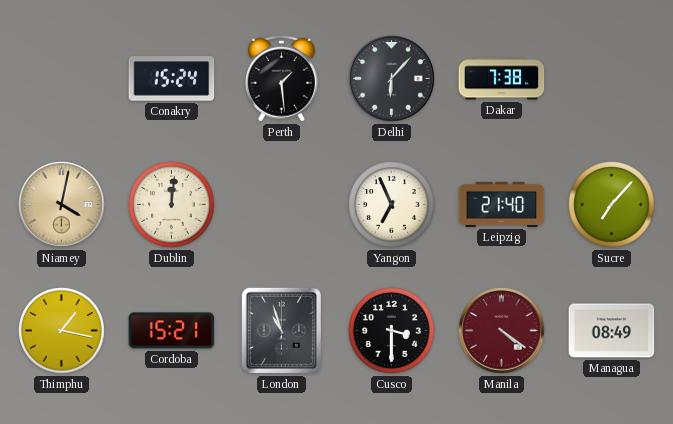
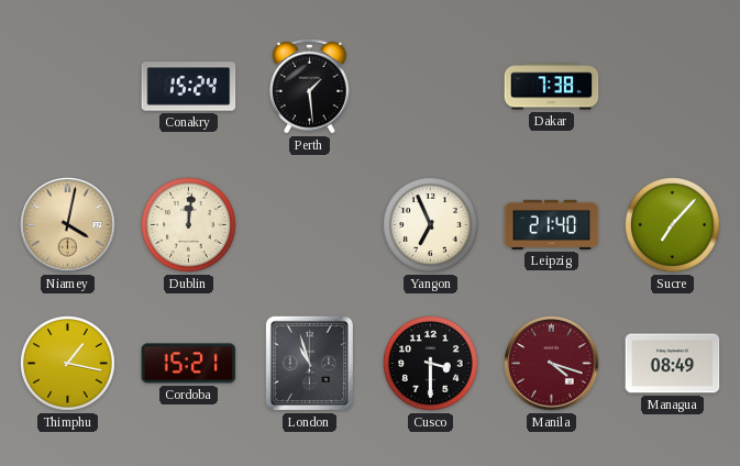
Delhi: 6:07 -> none (392, 79)
Manila: 4:21 -> 4:18 (552, 364)
